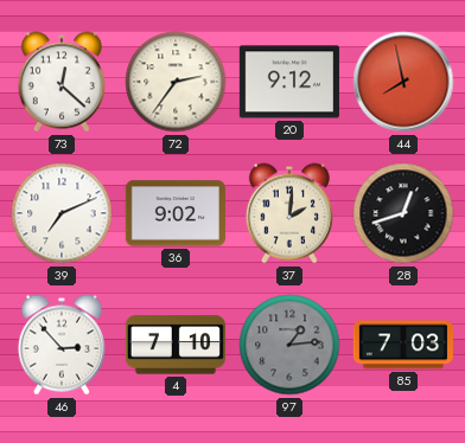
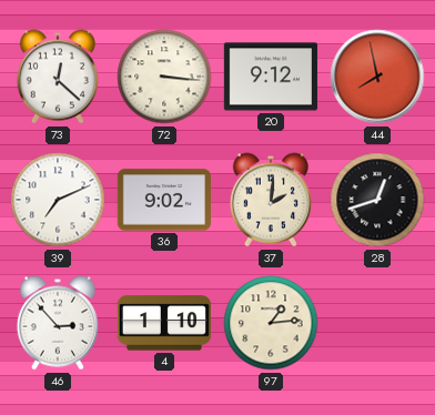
72: 2:36 -> 3:16 (164, 77)
4: 7:10 -> 1:10 (164, 323)
97 dial: grey -> cream (271, 323)
85: 7:03 -> none (403, 345)
